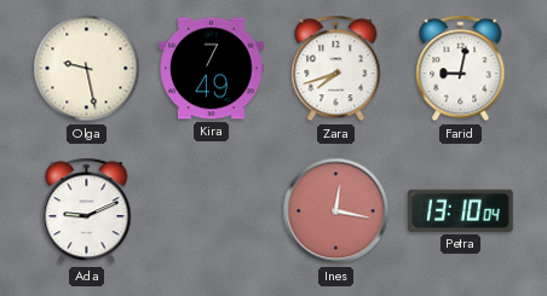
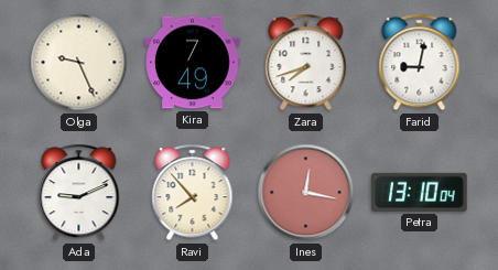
Olga: 9:28 -> 9:26 (79, 63)
Ravi: none -> 7:53 (193, 193)
